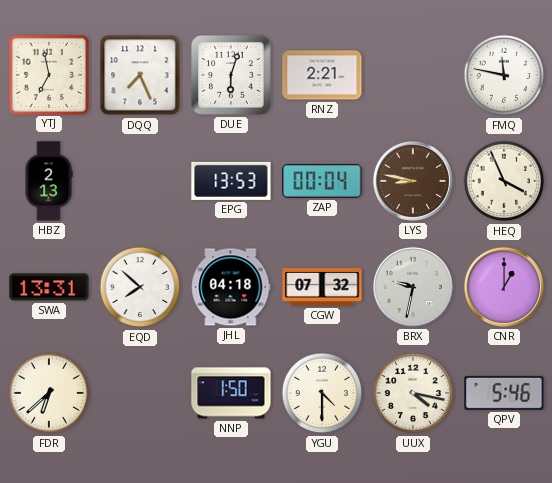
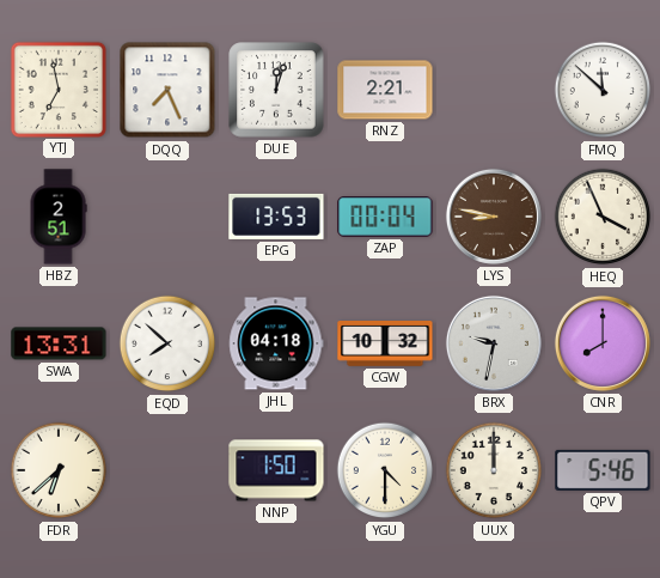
DUE: 6:03 -> 12:03 (276, 90)
FMQ: 11:47 -> 11:52 (603, 90)
HBZ: 2:13 -> 2:51 (59, 217)
CGW: 07:32 -> 10:32 (385, 345)
CNR: 1:00 -> 8:00 (603, 343)
UUX: 4:17 -> 12:00 (494, 470)
